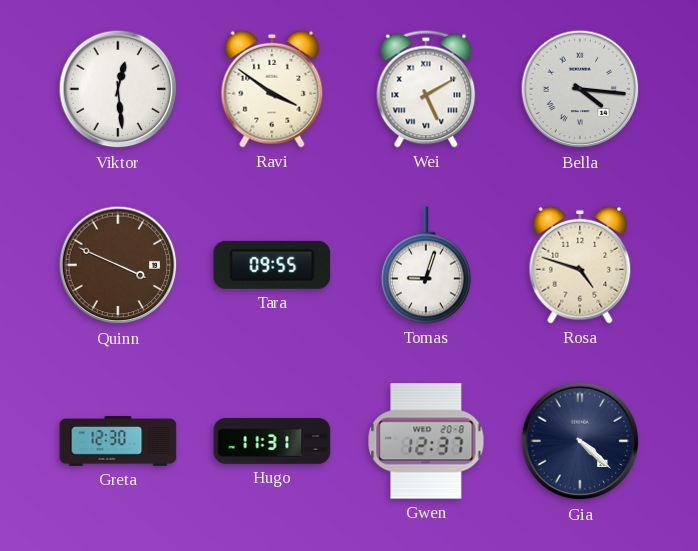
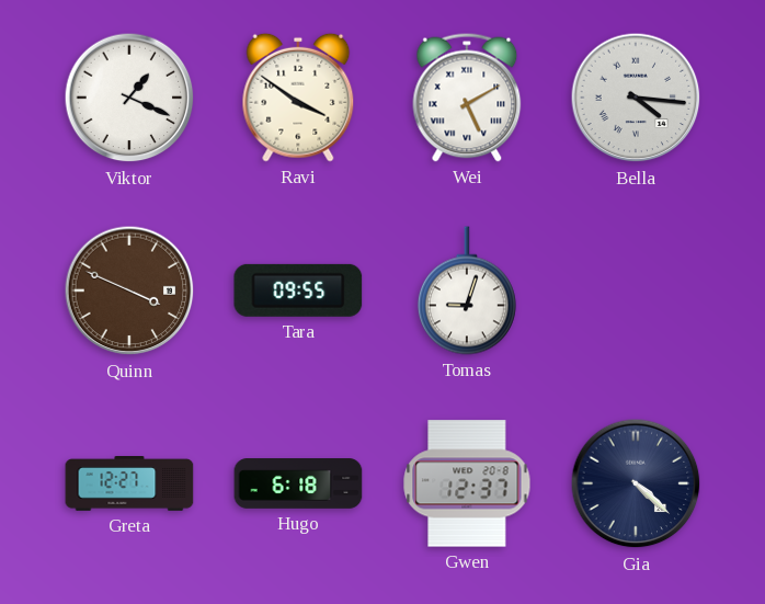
Viktor: 12:29 -> 1:19 (129, 98)
Rosa: 4:48 -> none (580, 265)
Greta: 12:30 -> 12:27 (129, 485)
Hugo: 11:31 -> 6:18 (298, 483)
